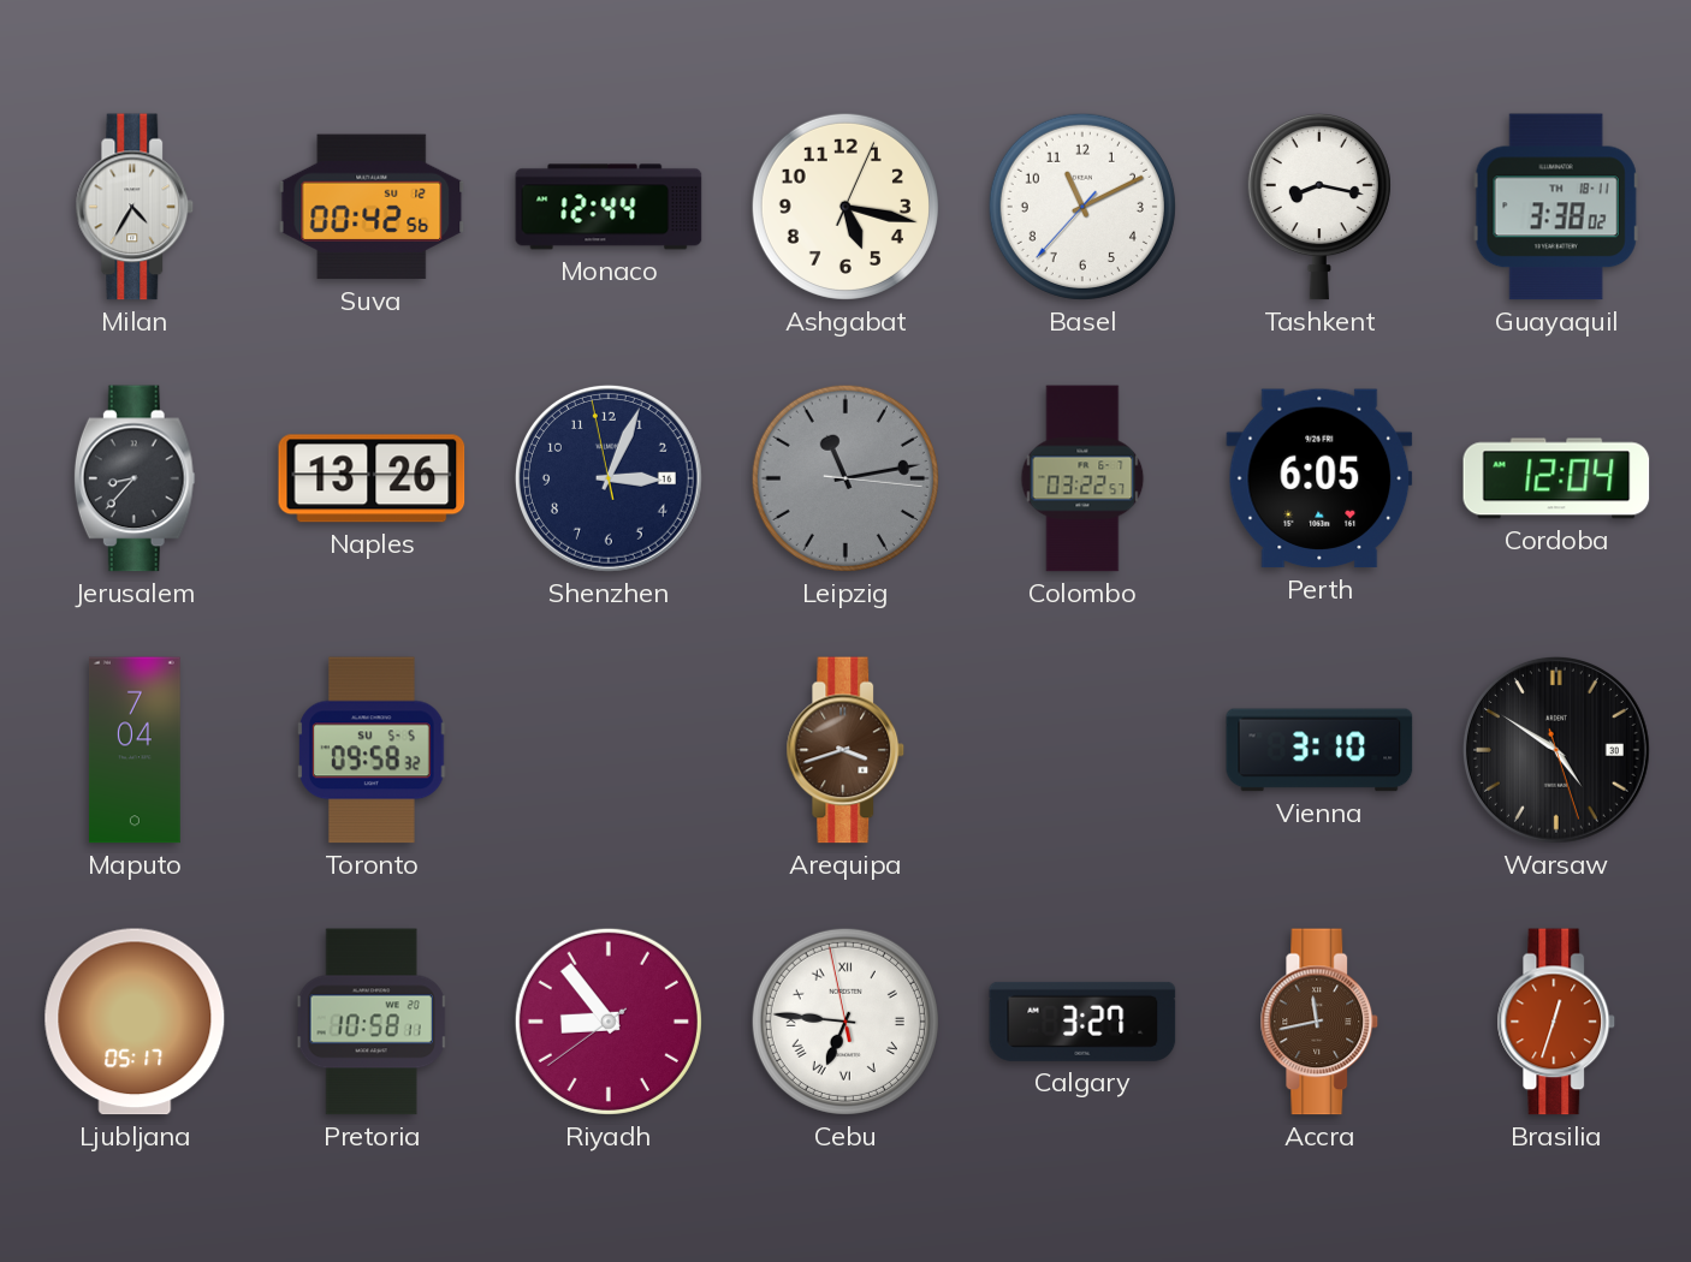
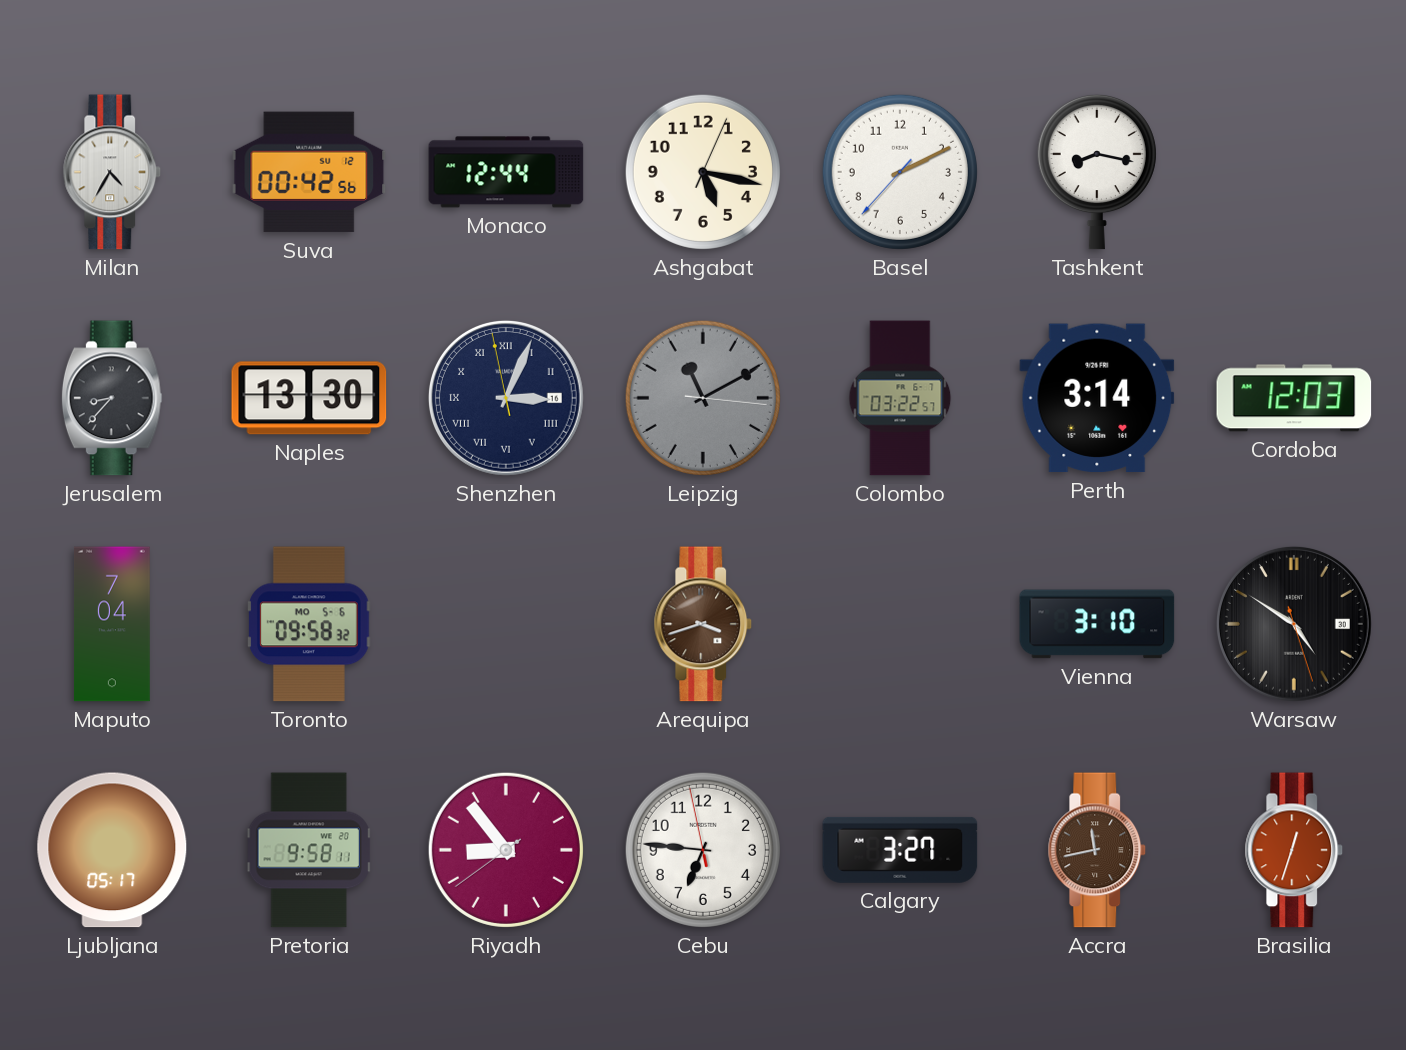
Basel: 11:10 -> 2:10 (900, 172)
Guayaquil: 3:38 -> none (1556, 207)
Naples: 13:26 -> 13:30 (309, 398)
Shenzhen numerals: Arabic -> Roman (506, 398)
Leipzig: 11:13 -> 11:10 (703, 398)
Perth: 6:05 -> 3:14 (1097, 398)
Cordoba: 12:04 -> 12:03 (1294, 398)
Toronto date: SU 5-5 -> MO 5-6 (310, 624)
Pretoria: 10:58 -> 9:58 (309, 850)
Cebu numerals: Roman -> Arabic (703, 850)
